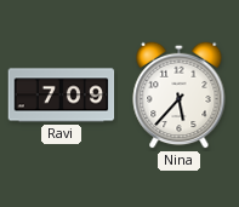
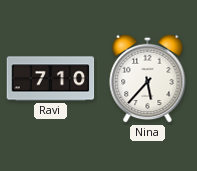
Ravi: 7:09 -> 7:10 (51, 79)
